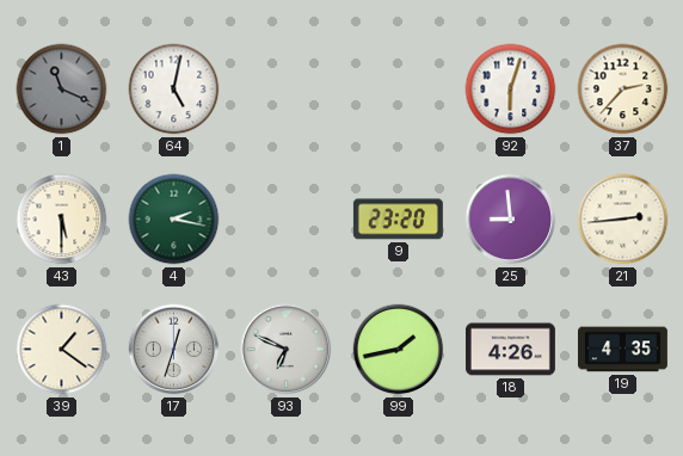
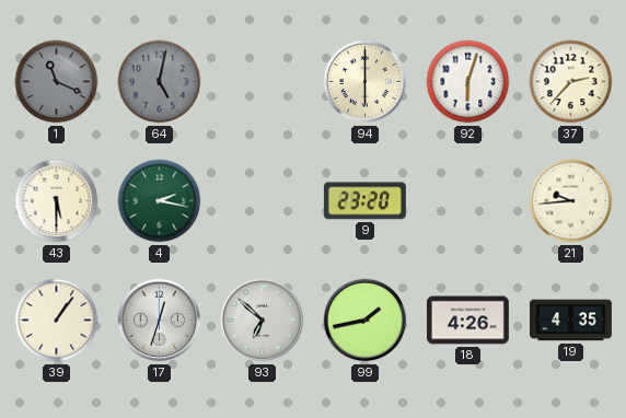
64 dial: white -> grey (160, 82)
94: none -> 6:00 (366, 82)
25: 8:59 -> none (511, 220)
21: 2:44 -> 9:44 (571, 201)
39: 1:21 -> 1:06 (57, 321)
93: 6:49 -> 6:52 (263, 321)
